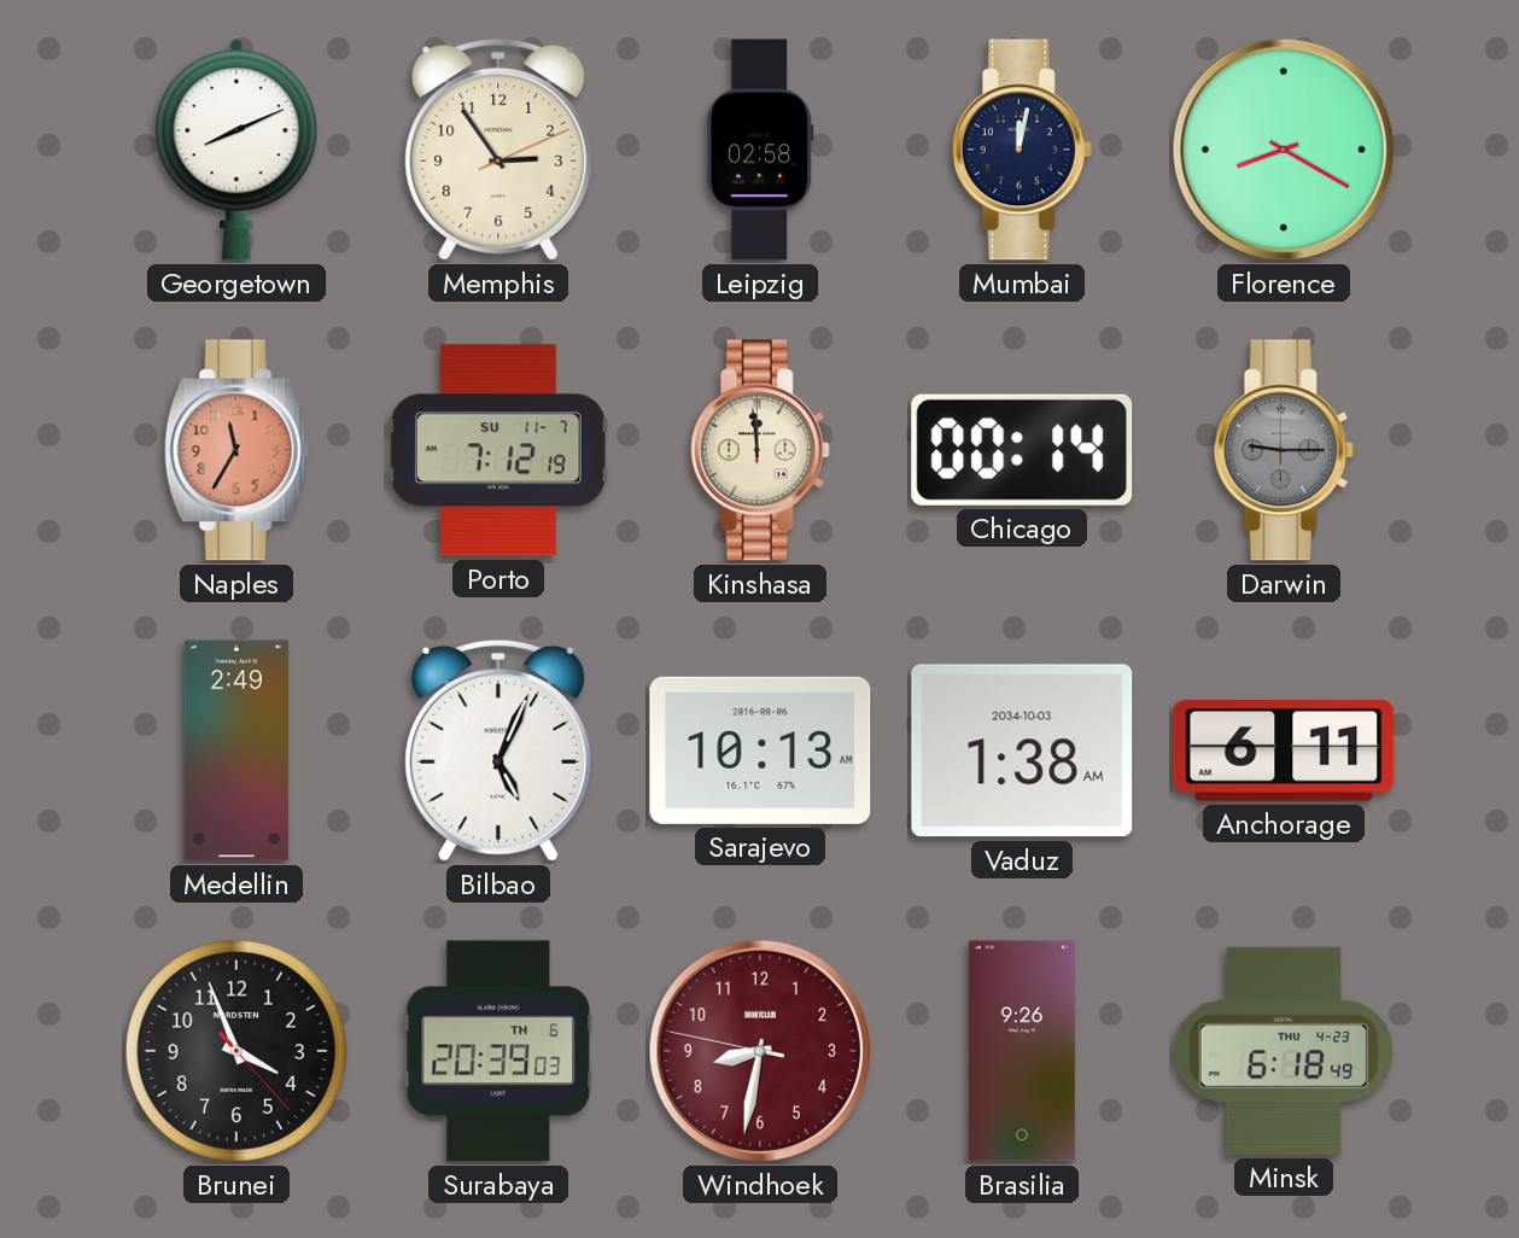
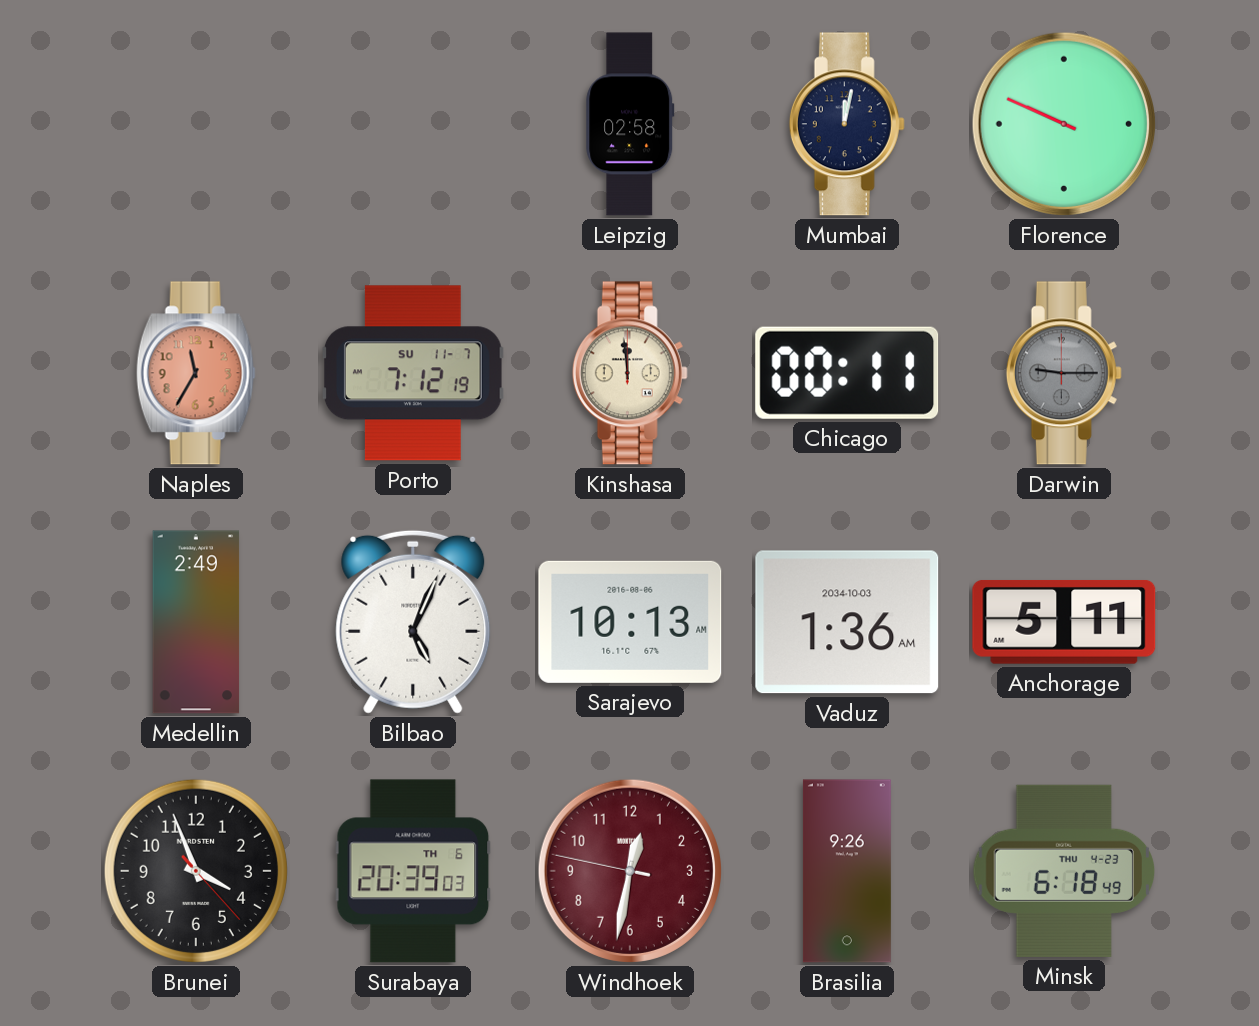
Georgetown: 8:11 -> none (236, 150)
Memphis: 2:54 -> none (498, 150)
Florence: 8:20 -> 9:49 (1064, 124)
Chicago: 00:14 -> 00:11 (847, 373)
Vaduz: 1:38 -> 1:36 (847, 622)
Anchorage: 6:11 -> 5:11 (1064, 622)
Windhoek: 8:31 -> 12:31 (630, 871)
